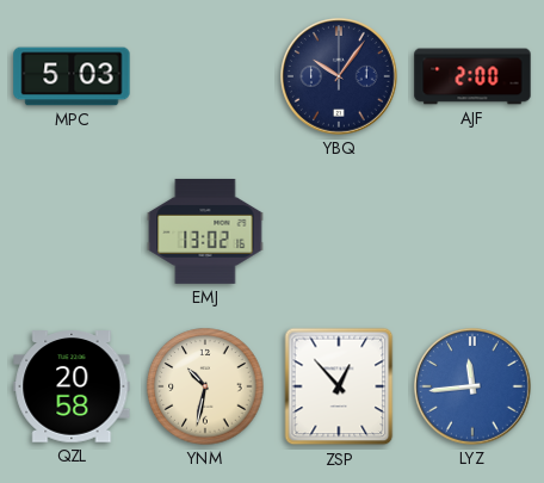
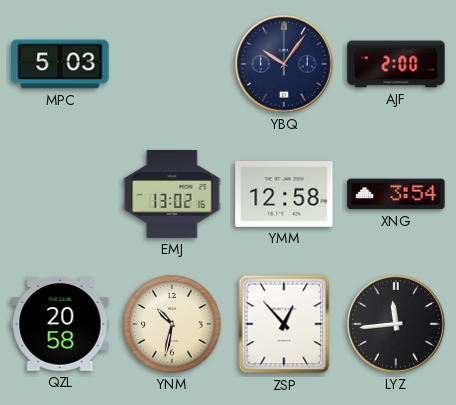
YMM: none -> 12:58 (284, 195)
XNG: none -> 3:54 (396, 194)
LYZ dial: blue -> black (396, 324)
